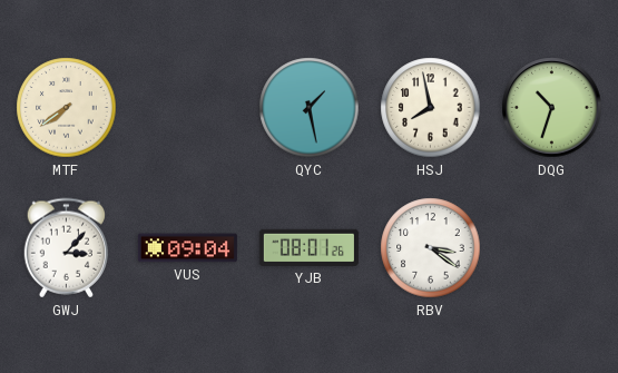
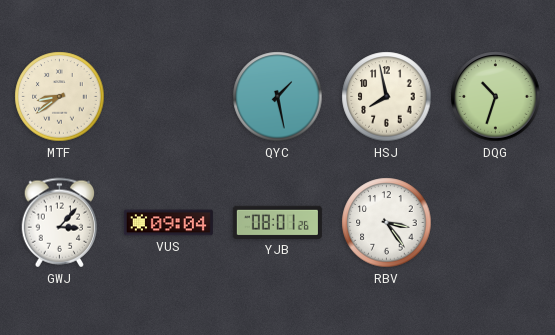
MTF: 7:39 -> 8:39 (60, 97)
RBV: 3:21 -> 3:24 (387, 223)
